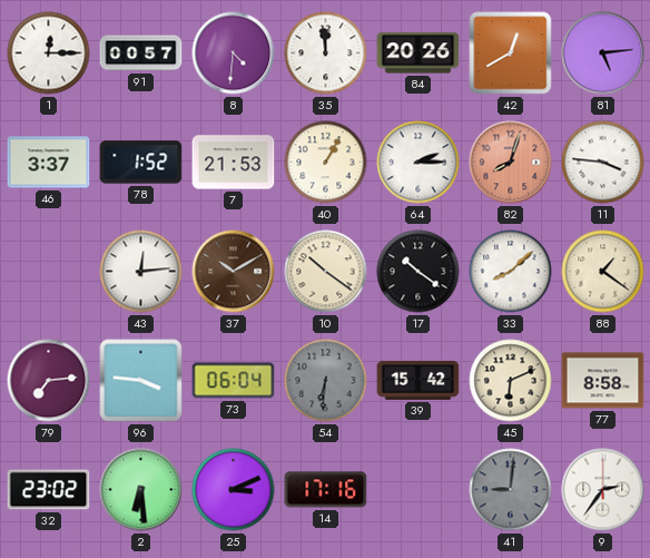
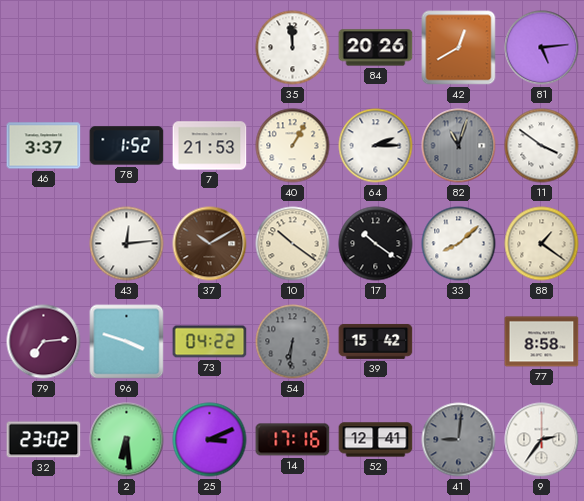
1: 12:15 -> none (49, 53)
91: 00:57 -> none (141, 53)
8: 4:31 -> none (234, 53)
82: 8:03 -> 11:03 (459, 146)
82 dial: salmon -> grey (459, 146)
11: 3:46 -> 3:51 (542, 146)
96: 3:46 -> 3:48 (127, 342)
73: 06:04 -> 04:22 (210, 342)
45: 6:11 -> none (511, 381)
52: none -> 12:41 (376, 440)
